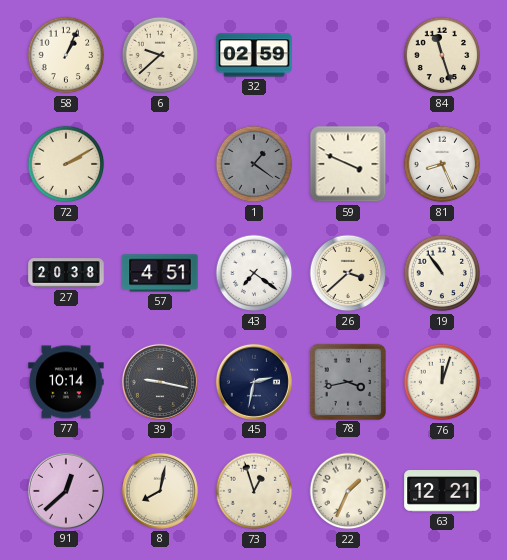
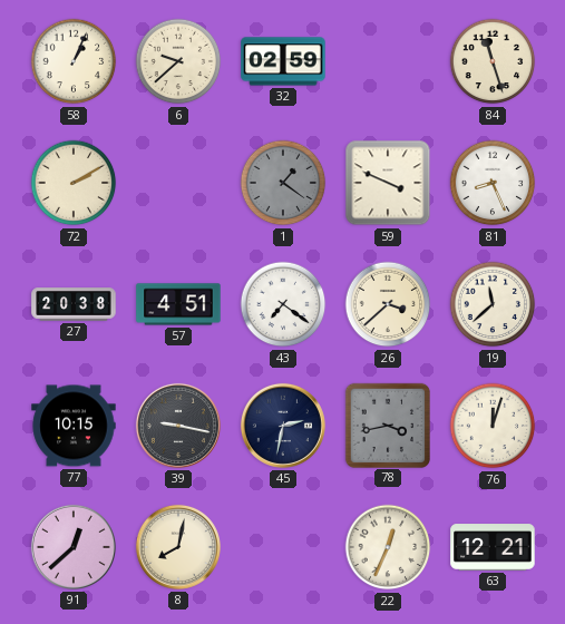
19: 10:54 -> 11:38 (493, 304)
77: 10:14 -> 10:15 (74, 426)
73: 12:57 -> none (254, 491)
22: 1:34 -> 12:34 (388, 547)
